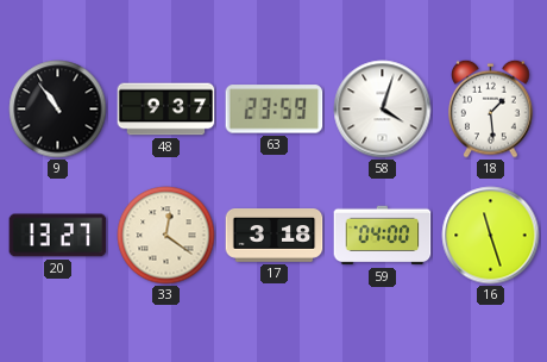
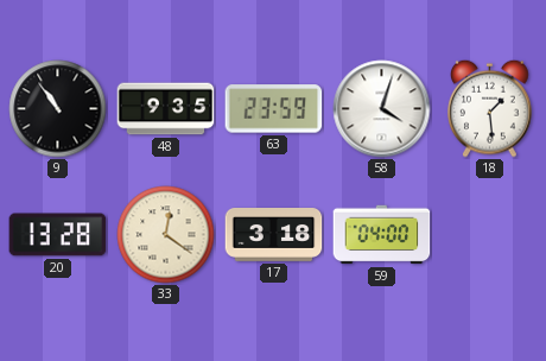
48: 9:37 -> 9:35 (166, 109)
20: 13:27 -> 13:28 (58, 235)
16: 11:27 -> none (491, 236)
